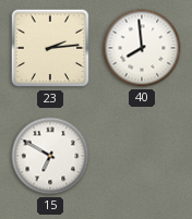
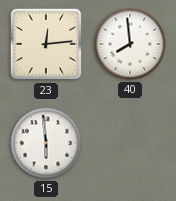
23: 2:14 -> 12:14 (46, 44)
15: 6:50 -> 5:59 (46, 143)
